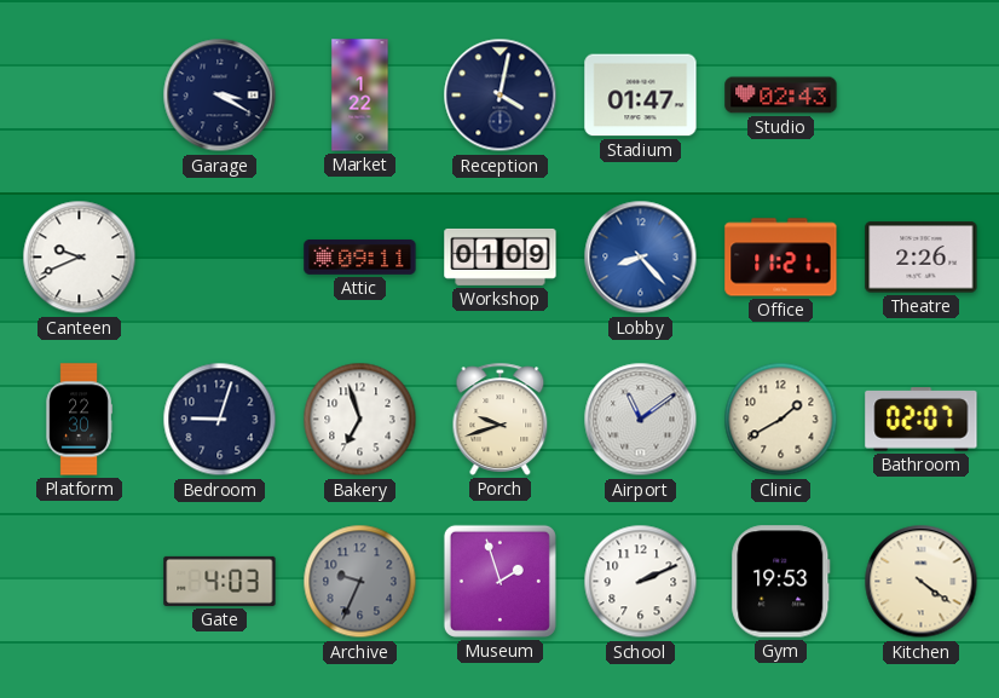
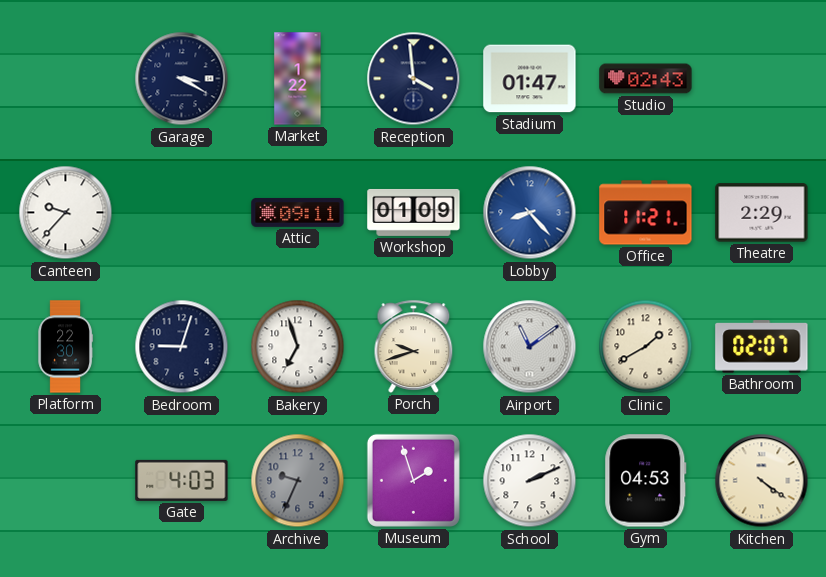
Reception: 4:02 -> 3:59 (414, 79)
Canteen: 9:41 -> 9:37 (66, 213)
Theatre: 2:26 -> 2:29 (762, 213)
Gym: 19:53 -> 04:53 (646, 481)
